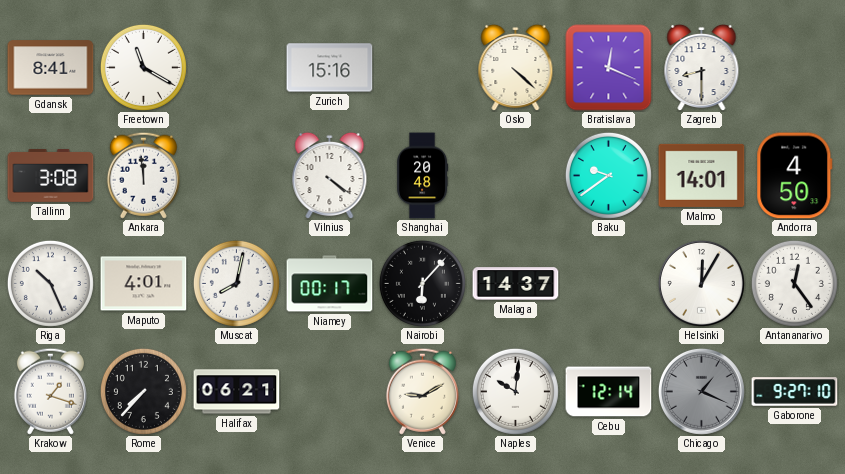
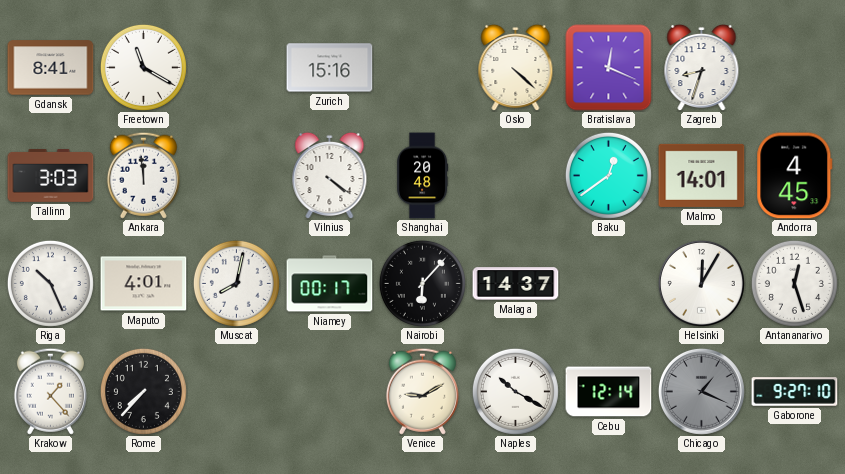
Zagreb: 8:30 -> 8:33 (702, 67)
Tallinn: 3:08 -> 3:03 (51, 176)
Baku: 9:39 -> 12:39 (608, 175)
Andorra: 4:50 -> 4:45 (795, 176)
Antananarivo: 12:24 -> 12:27 (794, 283)
Krakow: 1:18 -> 1:23 (50, 391)
Halifax: 06:21 -> none (237, 392)
Naples: 10:01 -> 10:20 (515, 391)
